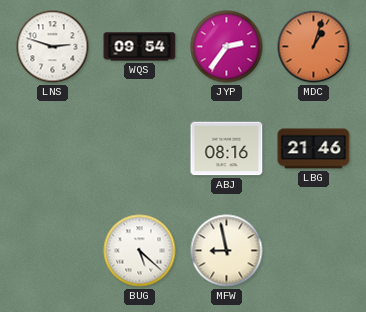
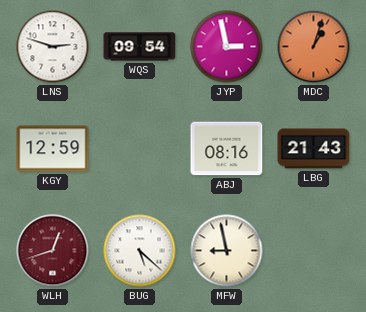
JYP: 2:36 -> 2:58 (227, 47)
KGY: none -> 12:59 (53, 149)
LBG: 21:46 -> 21:43 (314, 149)
WLH: none -> 12:42 (53, 251)
